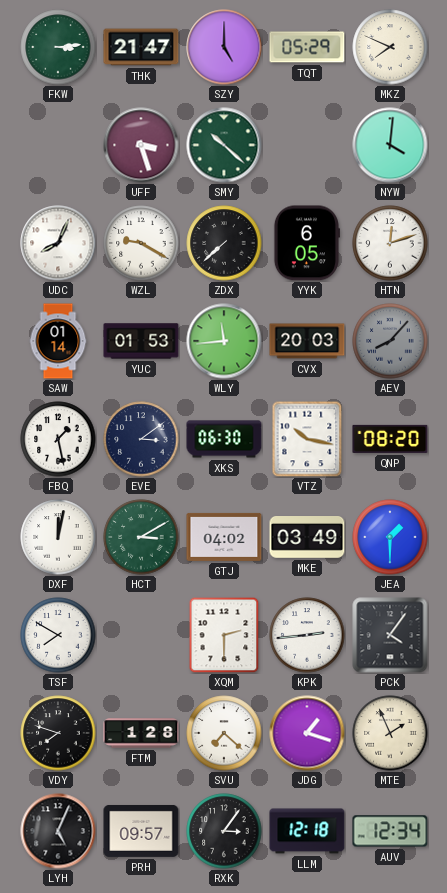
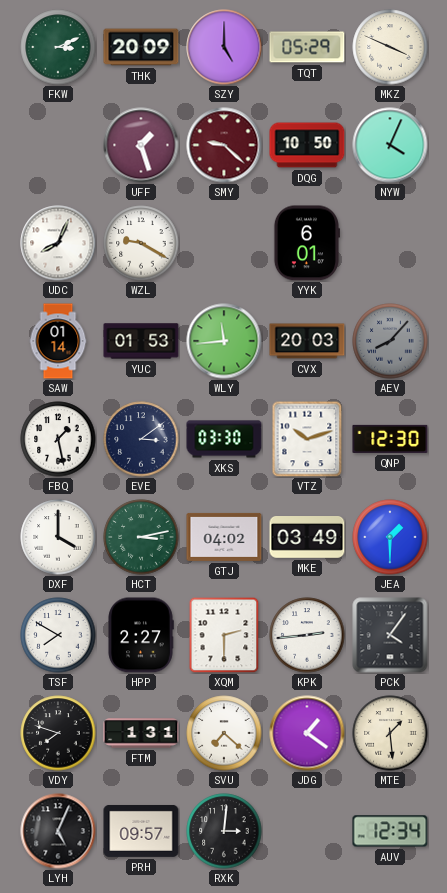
FKW: 3:14 -> 3:11 (58, 47)
THK: 21:47 -> 20:09 (141, 47)
MKZ: 7:49 -> 3:49 (390, 47)
UFF: 3:27 -> 1:27 (141, 145)
SMY: 10:22 -> 9:22 (224, 145)
SMY dial: green -> burgundy (224, 145)
DQG: none -> 10:50 (307, 145)
NYW: 4:01 -> 4:04 (390, 145)
ZDX: 7:38 -> none (224, 243)
YYK: 6:05 -> 6:01 (306, 243)
HTN: 12:12 -> none (390, 243)
XKS: 06:30 -> 03:30 (224, 439)
VTZ: 10:17 -> 10:12 (307, 439)
QNP: 08:20 -> 12:30 (390, 439)
DXF: 12:02 -> 4:00 (58, 537)
HCT: 3:10 -> 3:13 (141, 537)
HPP: none -> 2:27 (141, 635)
FTM: 1:28 -> 1:31 (141, 733)
JDG: 1:18 -> 1:21 (307, 733)
MTE: 1:56 -> 1:29 (390, 733)
RXK: 3:06 -> 3:01 (224, 831)
LLM: 12:18 -> none (307, 831)
